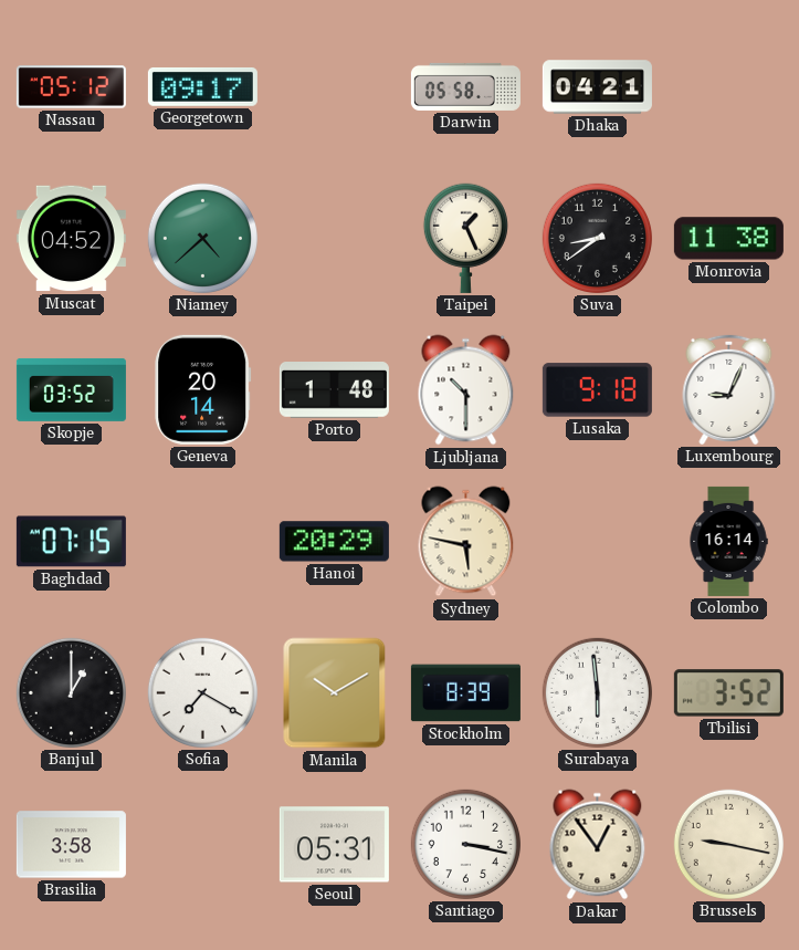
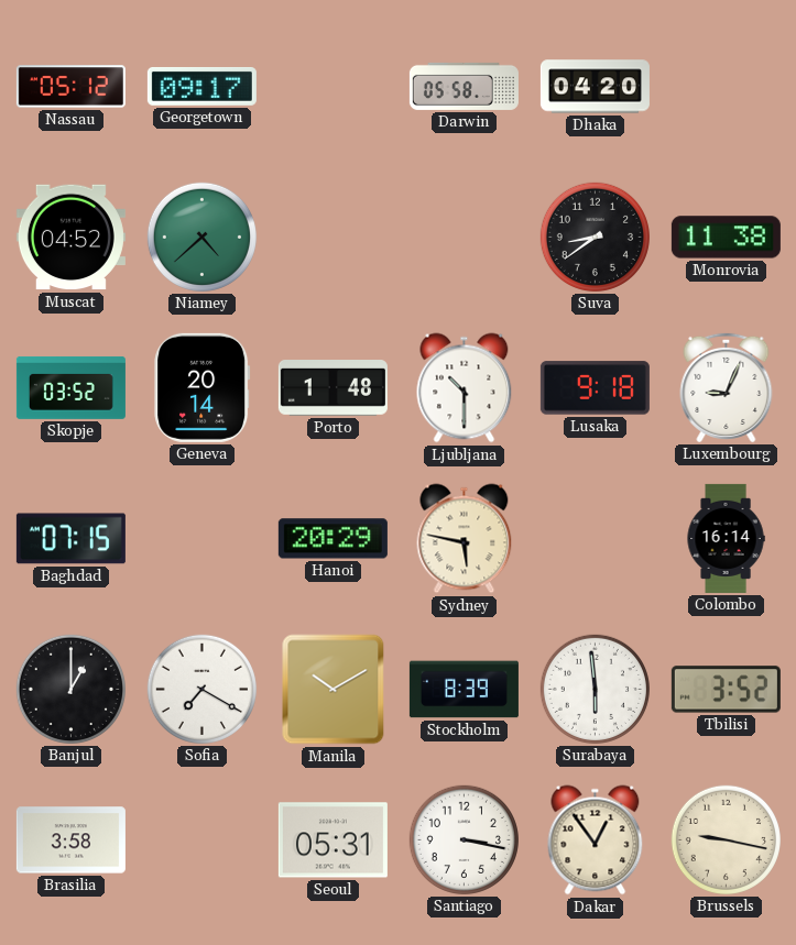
Dhaka: 04:21 -> 04:20 (595, 87)
Taipei: 1:26 -> none (465, 238)
